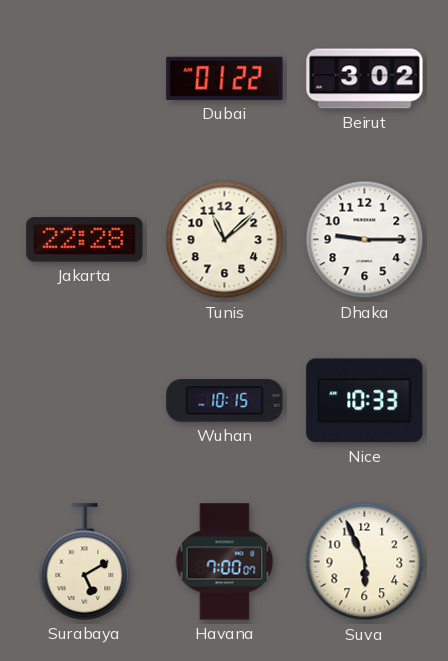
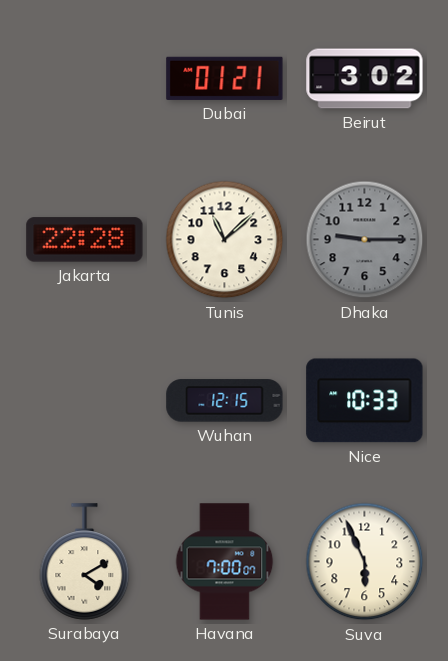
Dubai: 01:22 -> 01:21 (225, 78)
Dhaka dial: white -> grey (365, 240)
Wuhan: 10:15 -> 12:15 (225, 401)
Surabaya: 5:10 -> 4:10 (85, 562)
